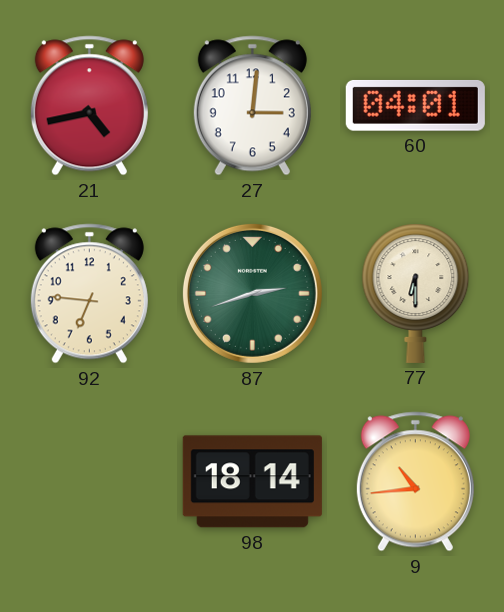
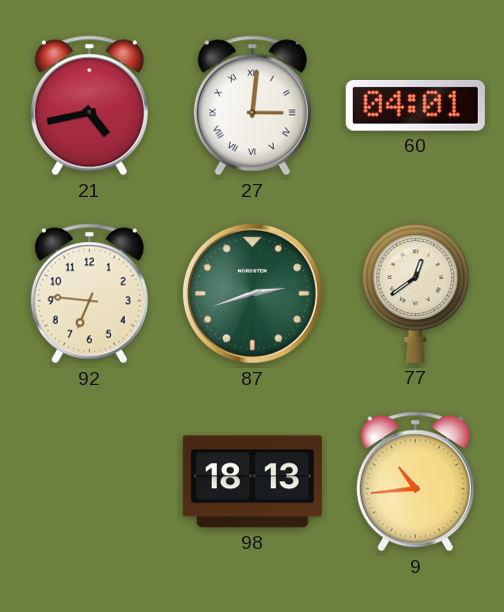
27 numerals: Arabic -> Roman (252, 106)
77: 6:30 -> 12:39 (416, 293)
98: 18:14 -> 18:13 (252, 482)
